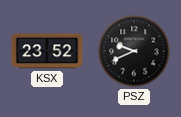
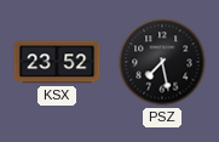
PSZ: 9:41 -> 7:28 (162, 62)
